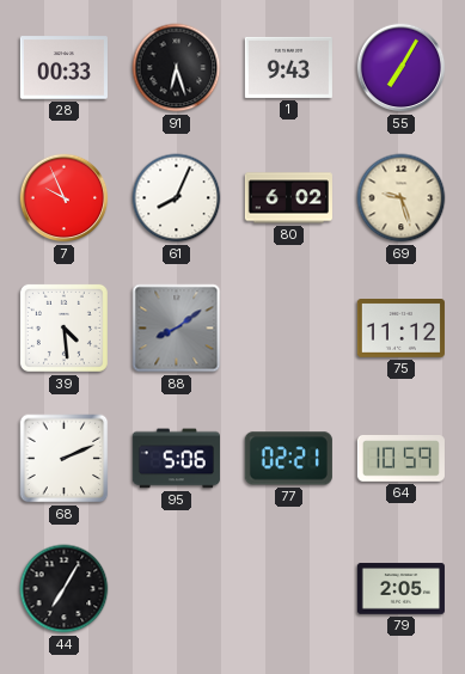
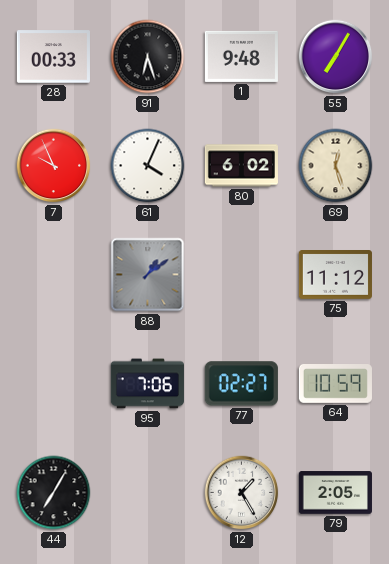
1: 9:43 -> 9:48 (241, 56)
61: 8:04 -> 4:04 (148, 166)
69: 9:27 -> 12:27 (336, 166)
39: 4:29 -> none (63, 327)
88: 8:09 -> 1:09 (148, 275)
68: 2:11 -> none (65, 459)
95: 5:06 -> 7:06 (147, 384)
77: 02:21 -> 02:27 (241, 384)
12: none -> 1:25 (242, 493)
